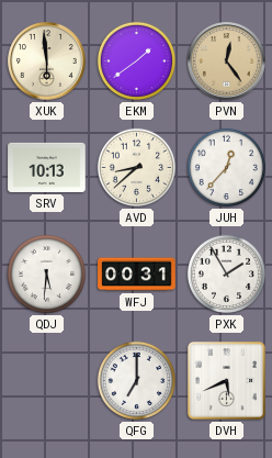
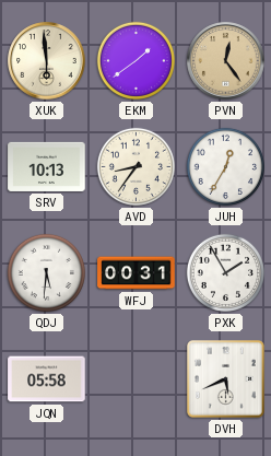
AVD: 8:38 -> 8:36 (135, 166)
JUH: 12:37 -> 12:35 (225, 166)
JQN: none -> 05:58 (47, 379)
QFG: 7:00 -> none (136, 380)
